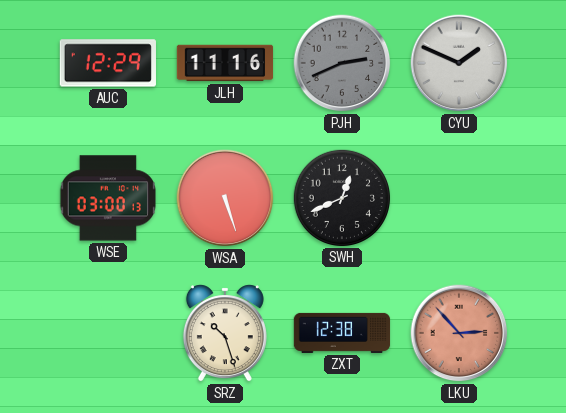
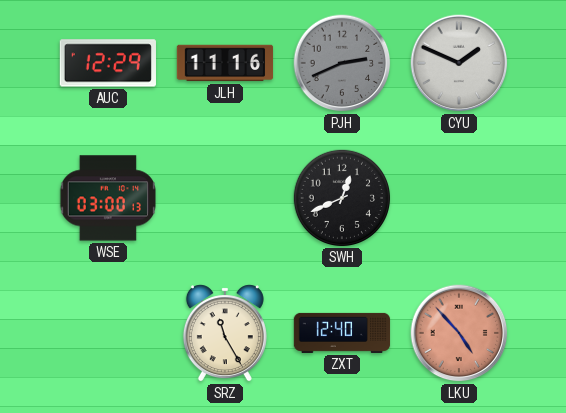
WSA: 5:27 -> none (225, 198)
SRZ: 10:27 -> 11:25 (225, 333)
ZXT: 12:38 -> 12:40 (342, 333)
LKU: 2:53 -> 4:53 (459, 333)
